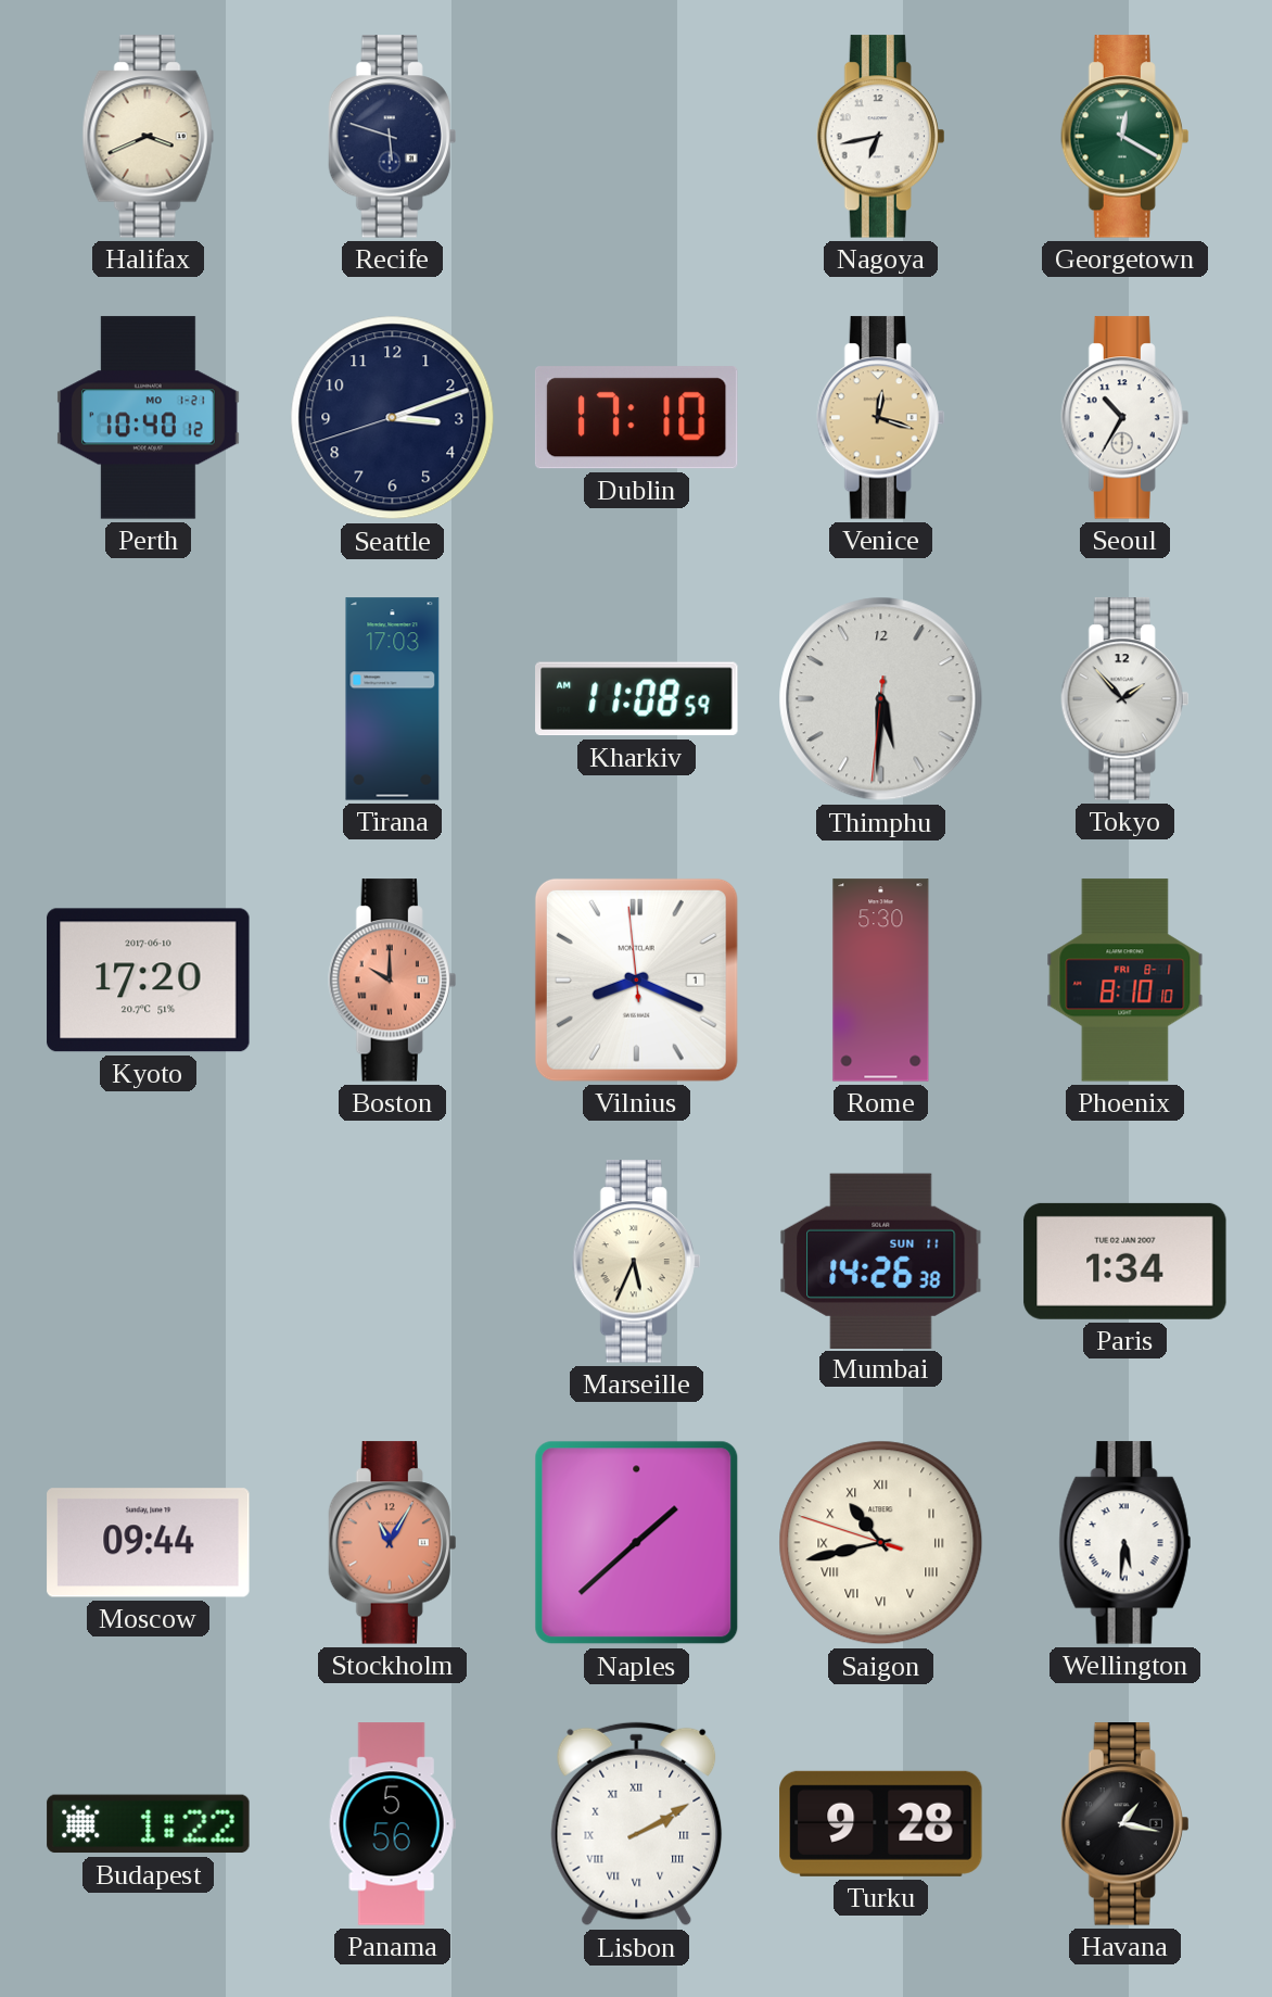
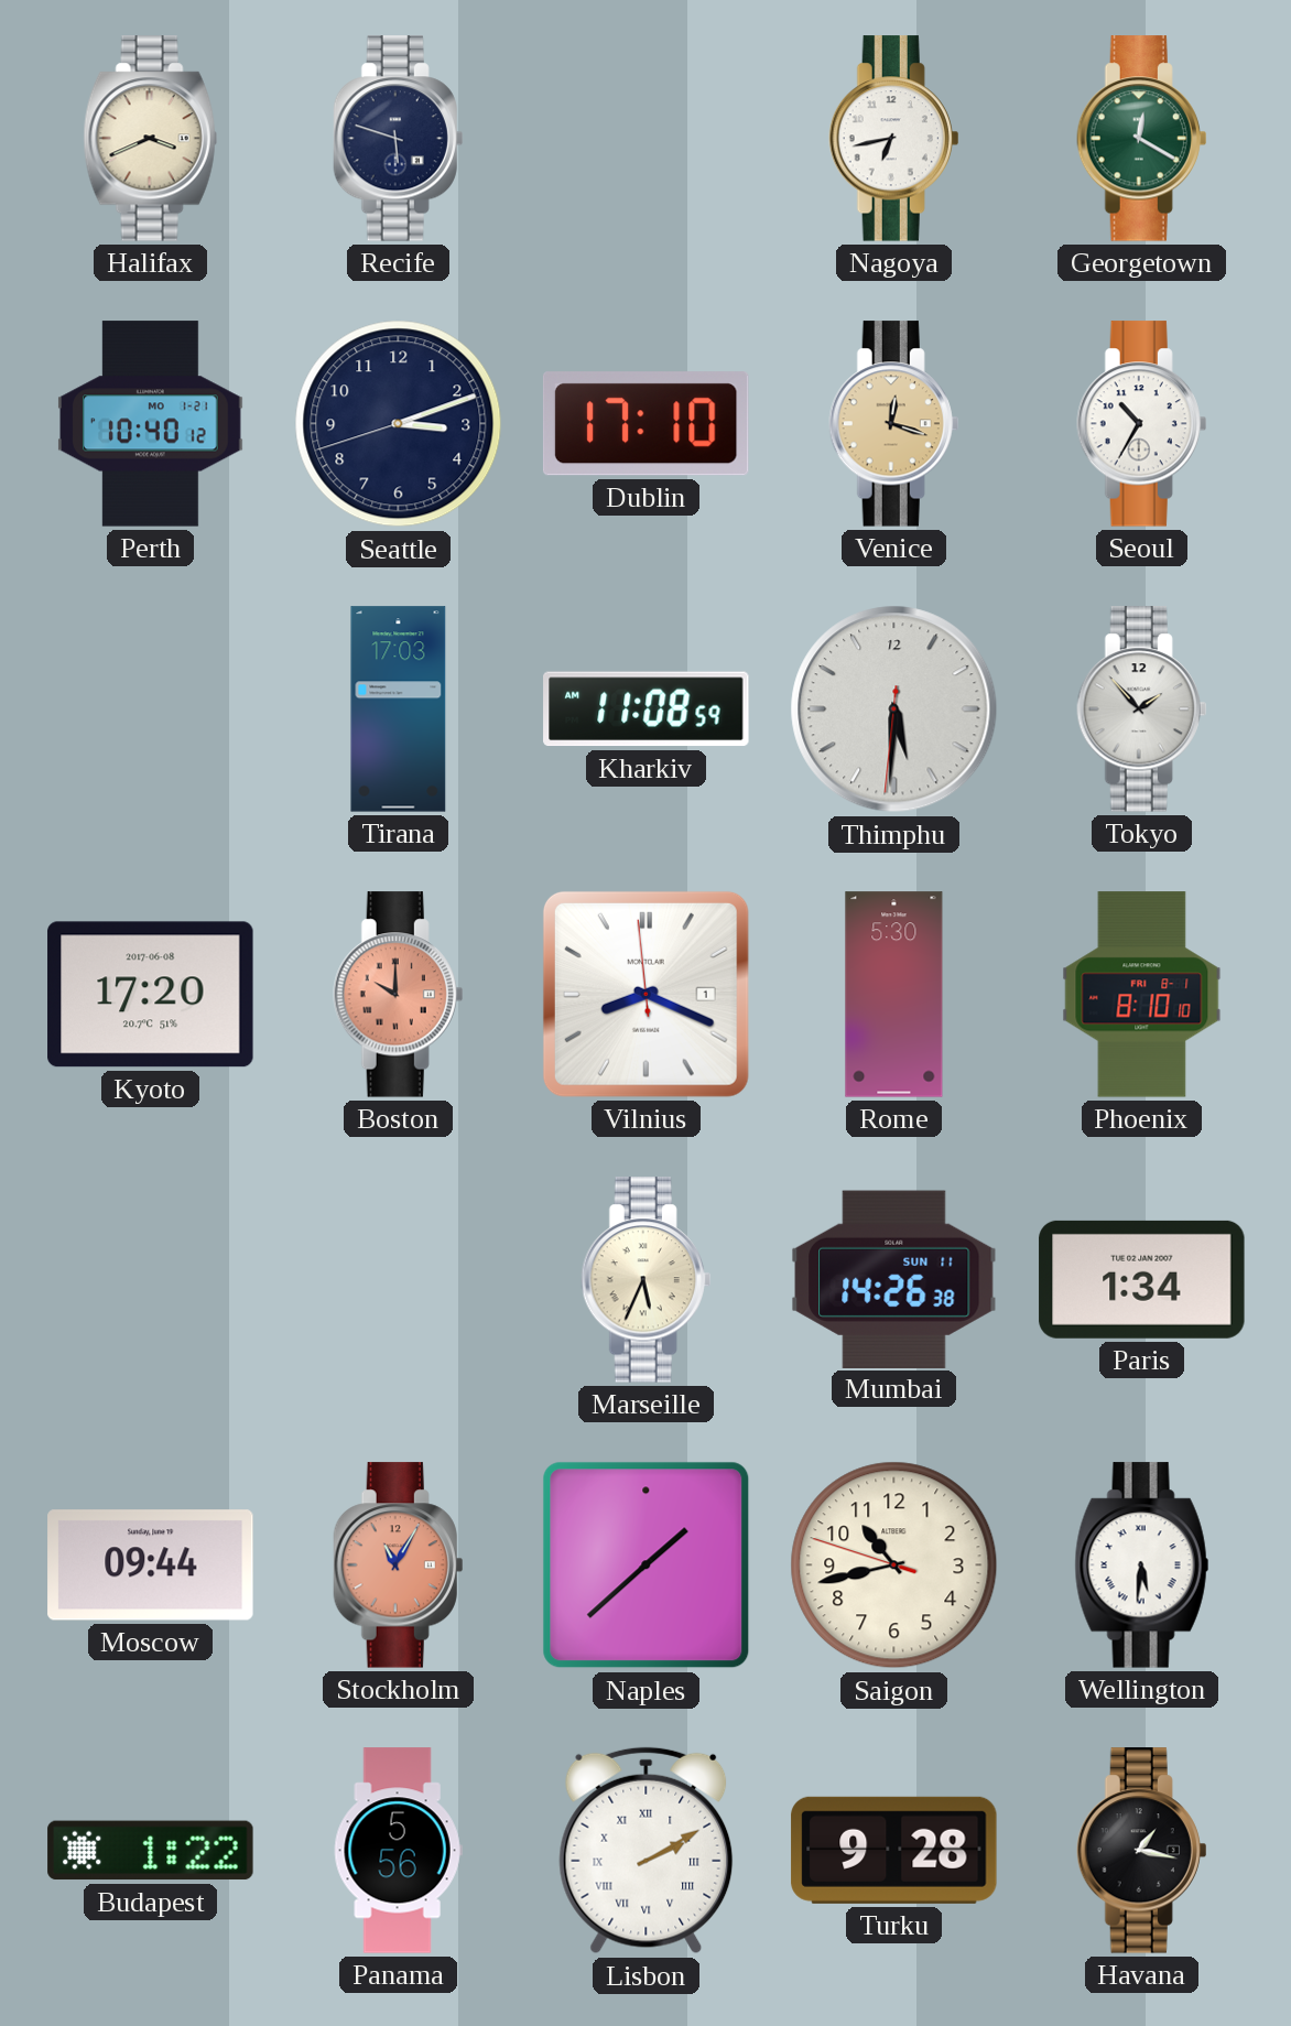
Kyoto date: 2017-06-10 -> 2017-06-08 (151, 995)
Saigon numerals: Roman -> Arabic (894, 1565)
